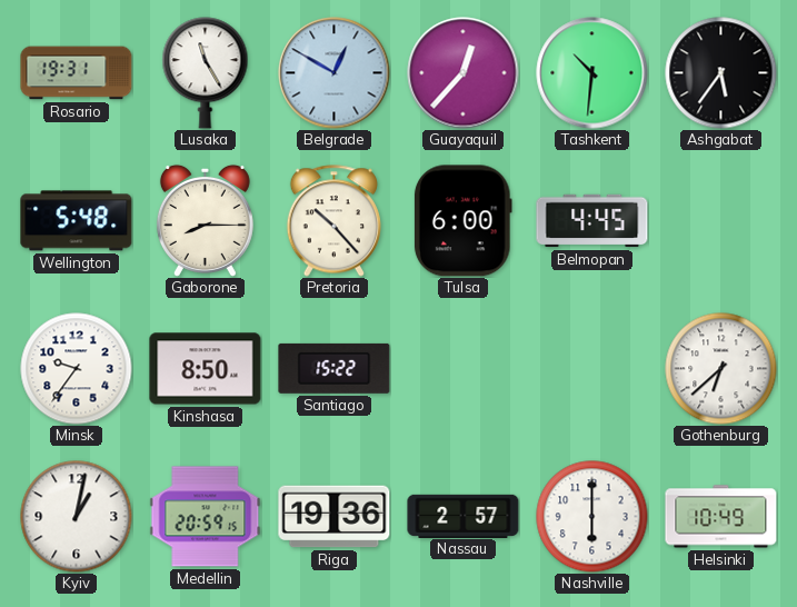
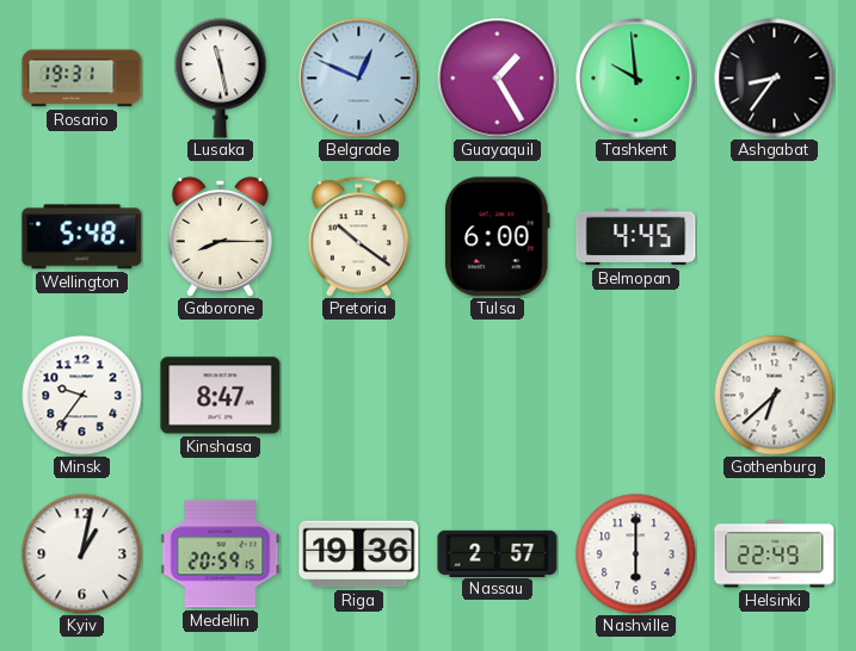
Lusaka: 11:25 -> 11:28 (221, 79)
Belgrade: 12:50 -> 12:49 (359, 79)
Guayaquil: 12:37 -> 1:25 (498, 79)
Tashkent: 10:31 -> 9:59 (636, 79)
Ashgabat: 5:36 -> 8:36 (775, 79)
Pretoria: 10:23 -> 10:21 (358, 237)
Kinshasa: 8:50 -> 8:47 (221, 396)
Santiago: 15:22 -> none (335, 368)
Helsinki: 10:49 -> 22:49 (775, 554)
